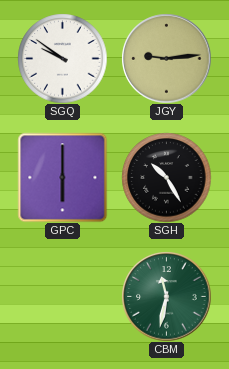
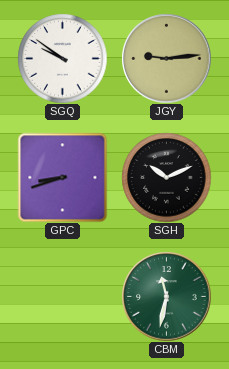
GPC: 6:00 -> 8:42 (62, 177)
SGH: 10:25 -> 10:11 (166, 177)
